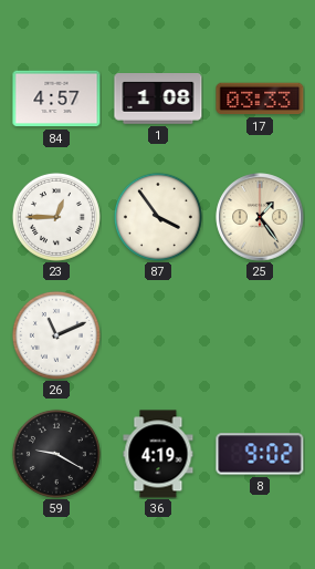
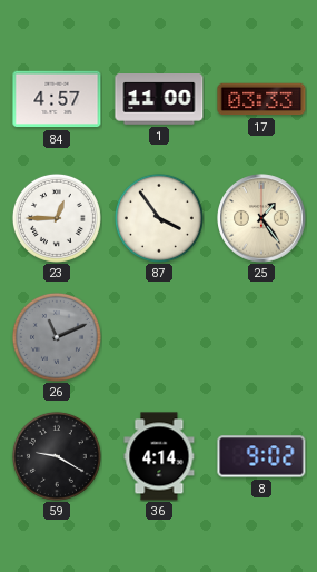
1: 1:08 -> 11:00 (159, 100)
26 dial: white -> grey (57, 337)
36: 4:19 -> 4:14 (159, 456)
